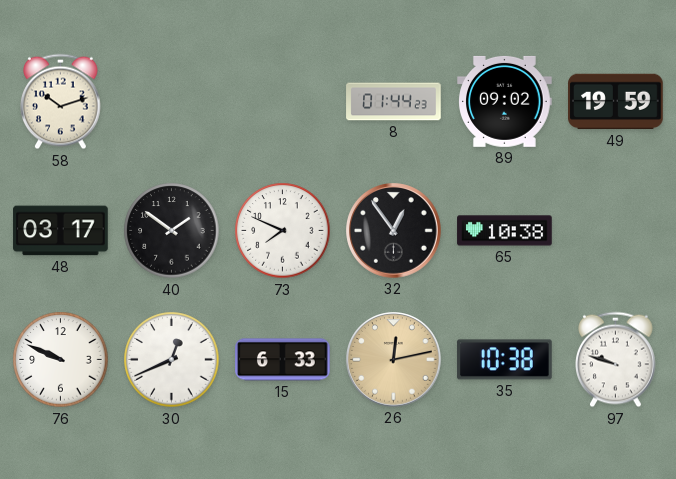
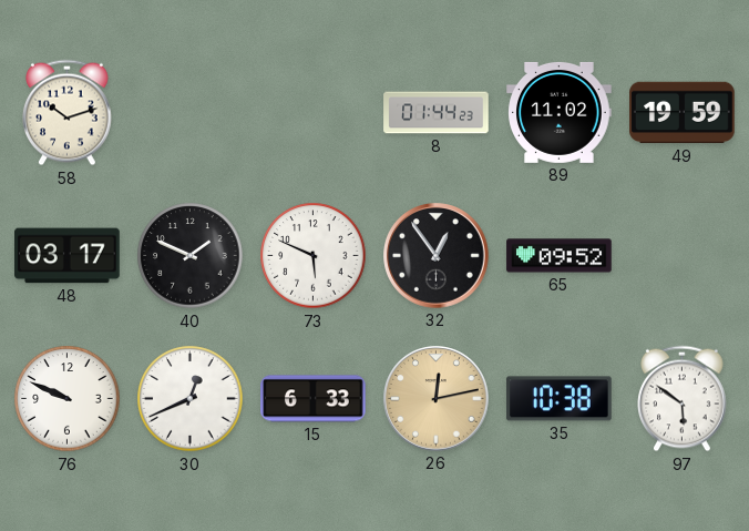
89: 09:02 -> 11:02 (560, 112)
40: 1:51 -> 1:49 (191, 256)
73: 7:49 -> 5:49 (314, 256)
65: 10:38 -> 09:52 (560, 256)
97: 9:48 -> 5:51 (683, 399)
